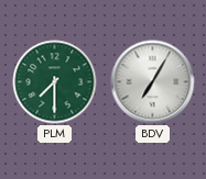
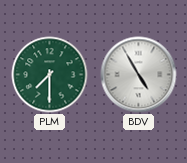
BDV: 7:05 -> 4:55 (139, 75)
